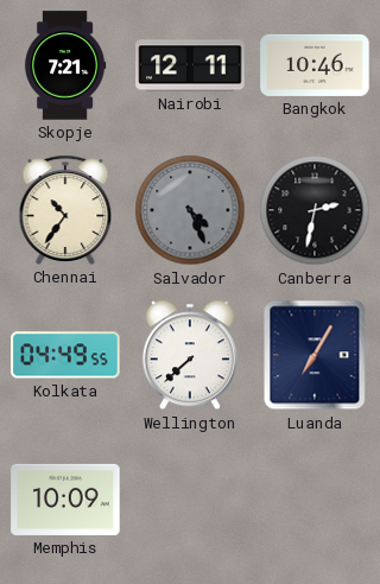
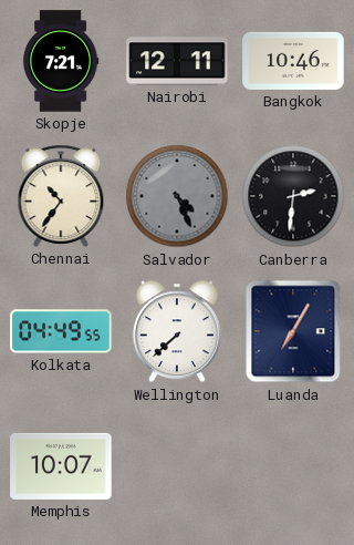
Canberra: 2:32 -> 2:31 (293, 196)
Memphis: 10:09 -> 10:07 (61, 466)
